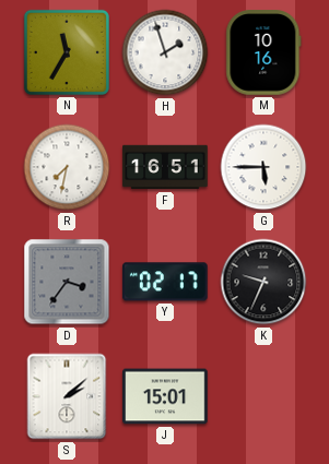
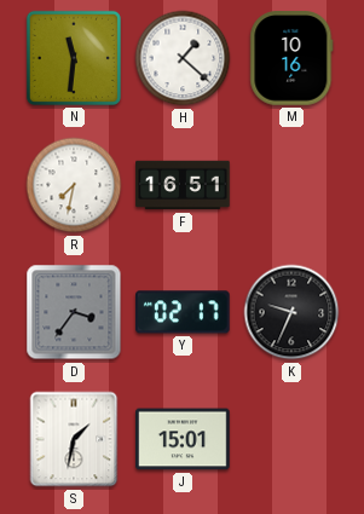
N: 11:35 -> 11:31 (74, 58)
H: 1:57 -> 1:22 (183, 58)
G: 5:45 -> none (263, 167)
S: 2:08 -> 1:32 (74, 439)
